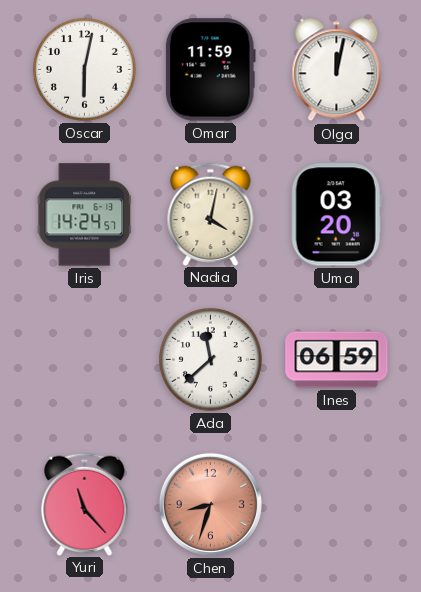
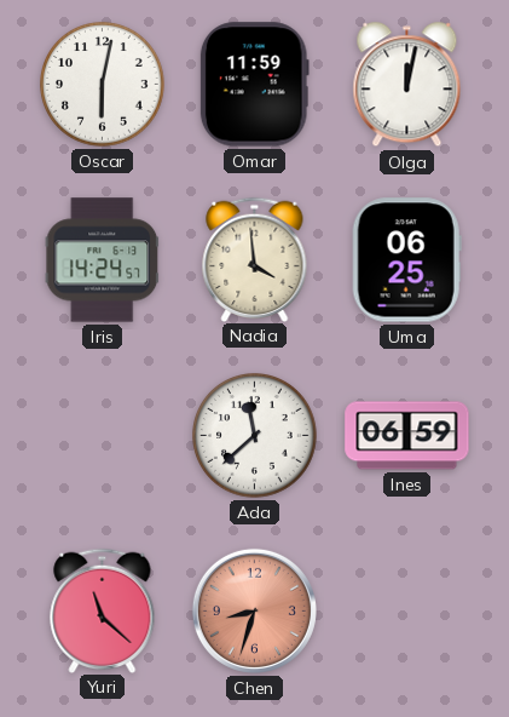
Nadia: 4:02 -> 3:59 (255, 259)
Uma: 03:20 -> 06:25 (406, 260)
Yuri: 11:23 -> 11:22 (103, 610)
